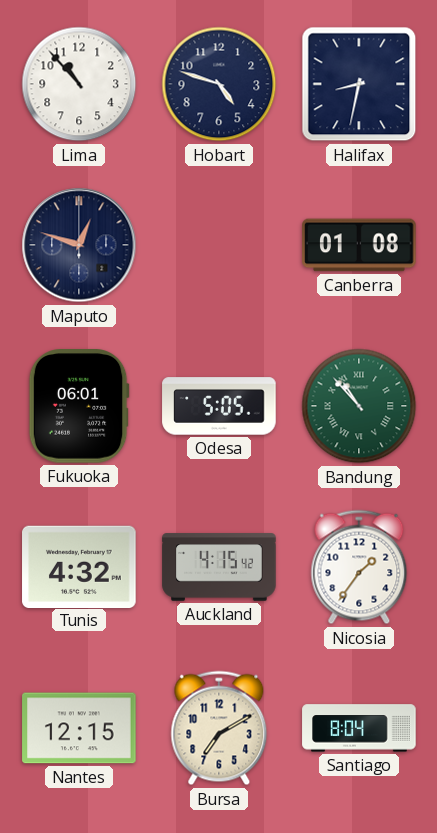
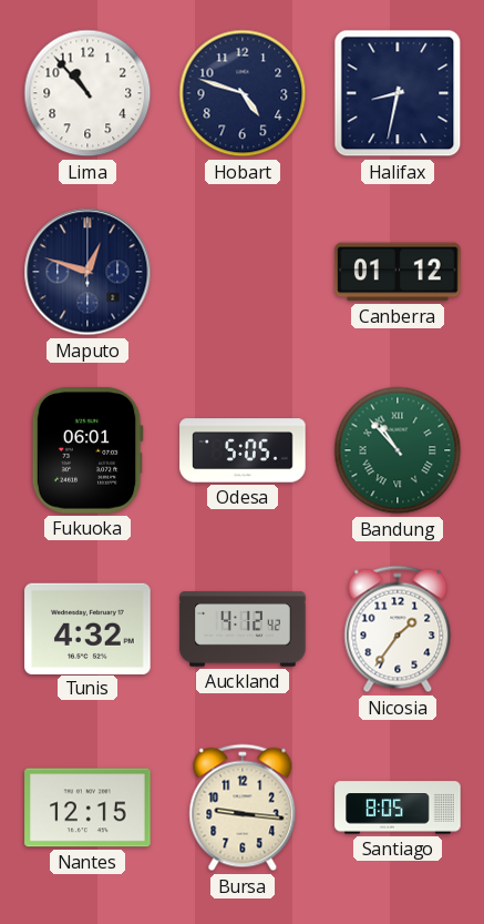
Canberra: 01:08 -> 01:12 (398, 272)
Auckland: 4:15 -> 4:12 (243, 629)
Bursa: 7:10 -> 9:16 (243, 808)
Santiago: 8:04 -> 8:05 (398, 808)
